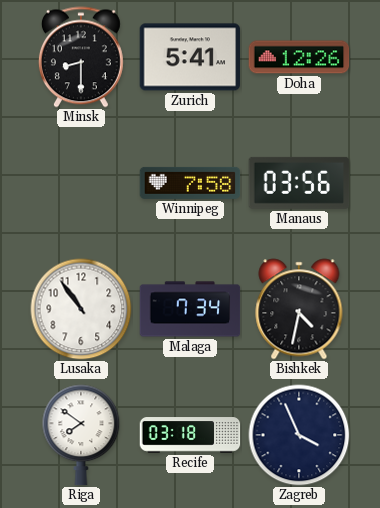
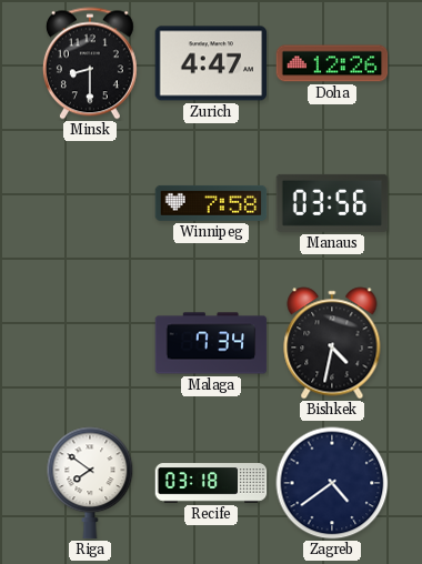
Zurich: 5:41 -> 4:47 (211, 63)
Lusaka: 10:54 -> none (81, 309)
Zagreb: 3:56 -> 4:39 (332, 483)
